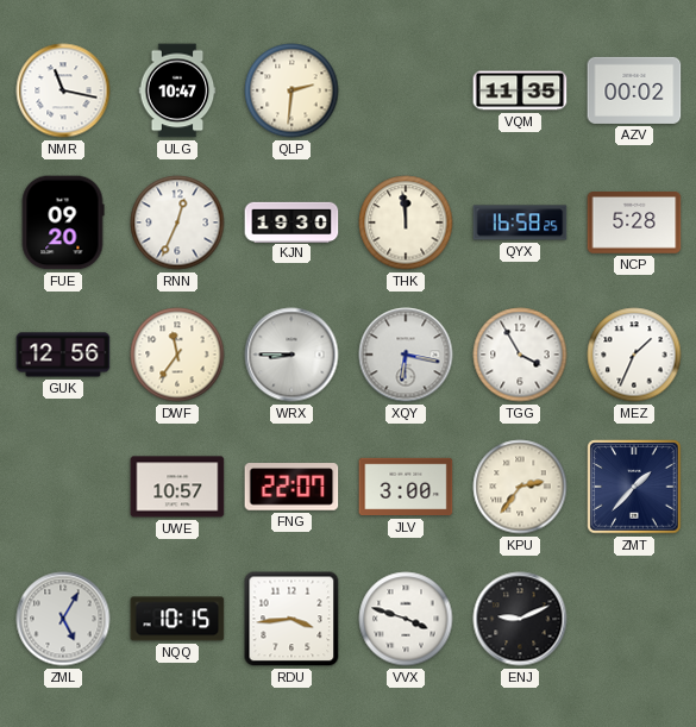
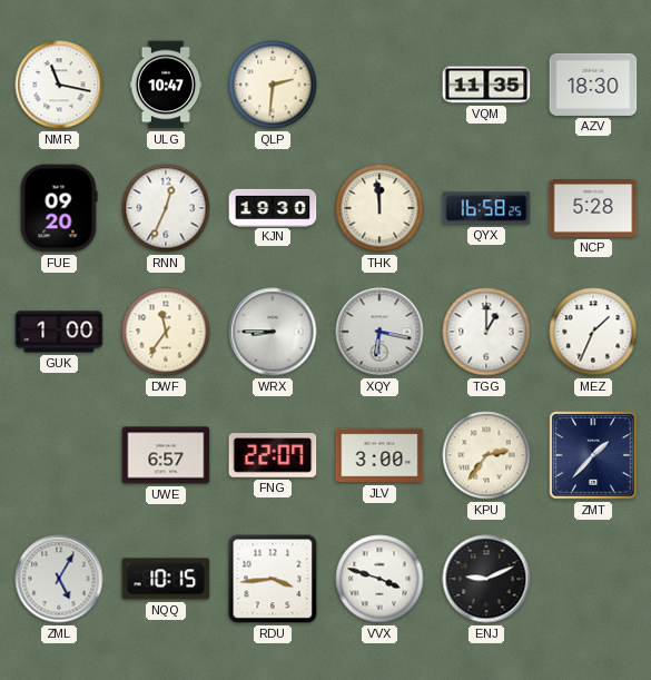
AZV: 00:02 -> 18:30 (593, 85)
GUK: 12:56 -> 1:00 (59, 332)
TGG: 3:55 -> 1:00 (486, 332)
UWE: 10:57 -> 6:57 (166, 455)
